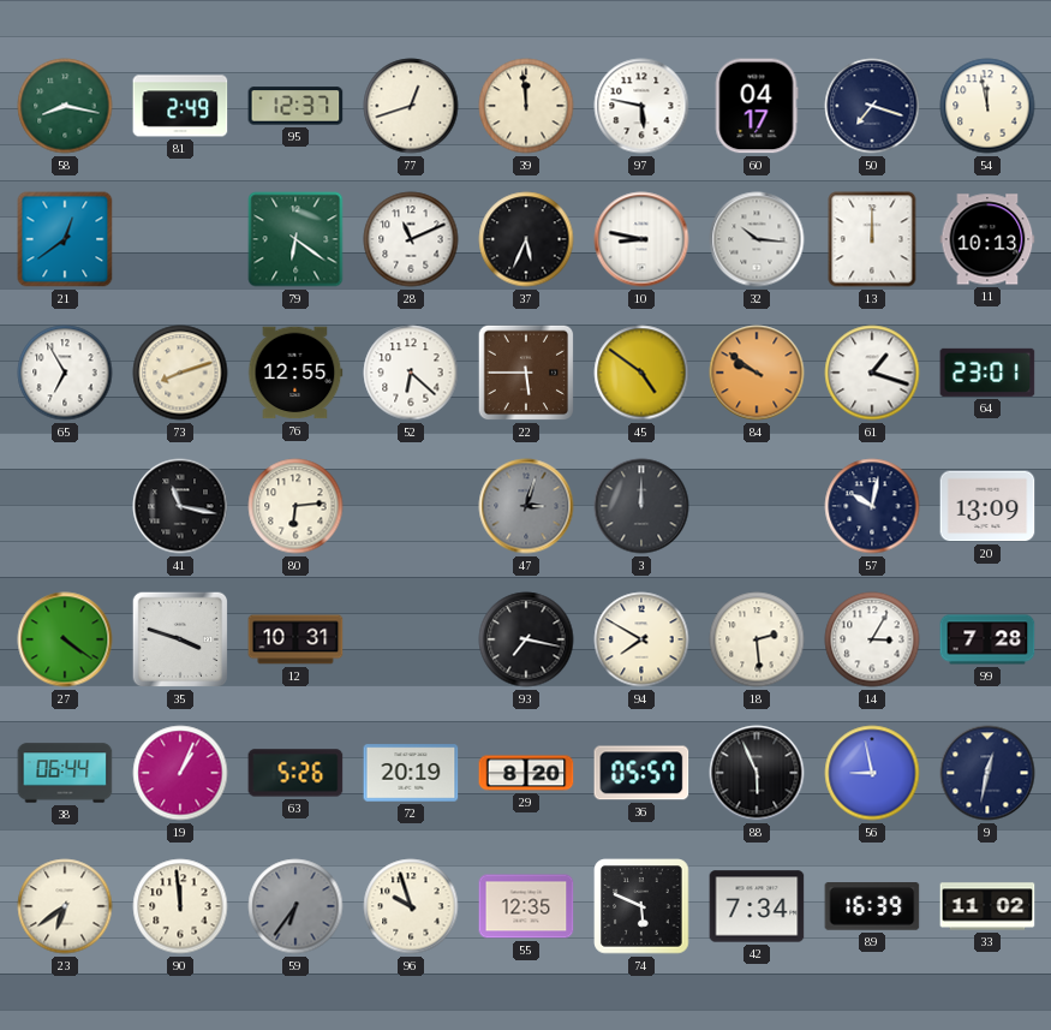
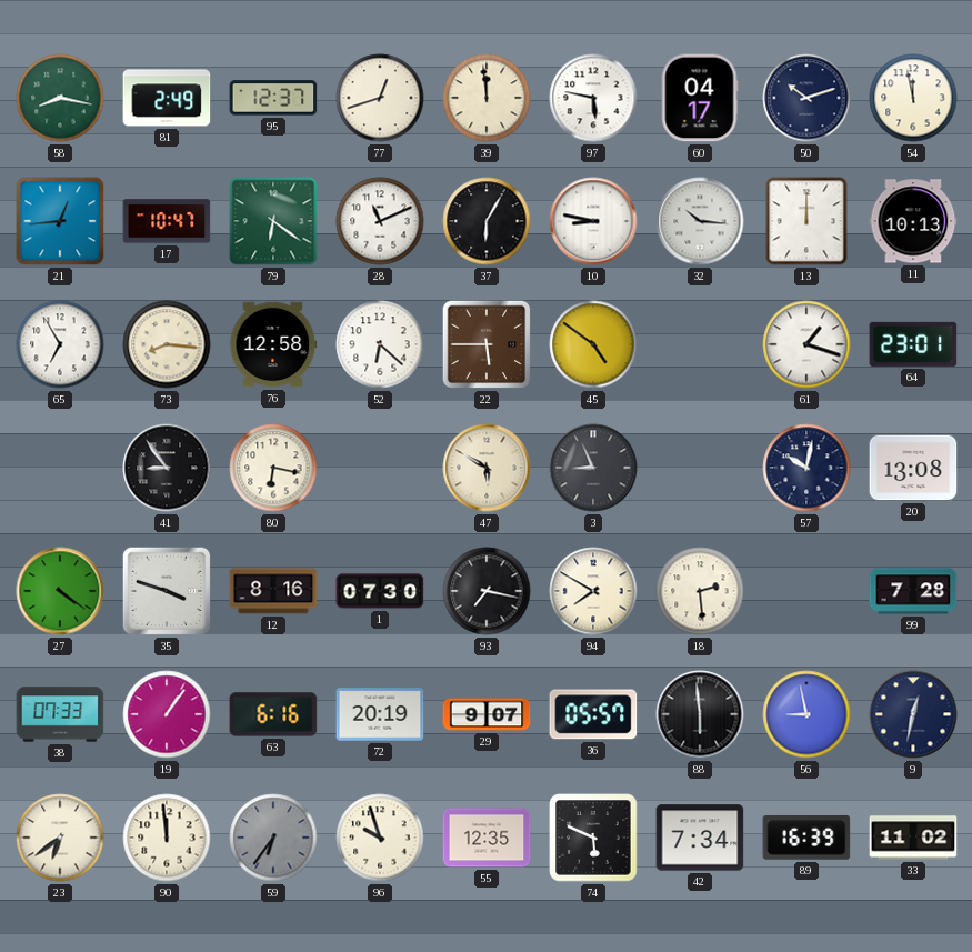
50: 7:18 -> 10:12 (806, 98)
21: 12:39 -> 12:44 (60, 221)
17: none -> 10:47 (167, 221)
37: 5:34 -> 6:05 (487, 221)
73: 8:12 -> 8:16 (167, 344)
76: 12:55 -> 12:58 (273, 344)
84: 9:51 -> none (757, 373)
41: 11:17 -> 8:54 (167, 468)
80: 6:14 -> 6:17 (273, 468)
47: 3:03 -> 5:50 (487, 468)
47 dial: grey -> cream (487, 468)
3: 12:00 -> 8:56 (593, 468)
20: 13:09 -> 13:08 (913, 468)
12: 10:31 -> 8:16 (273, 591)
1: none -> 07:30 (380, 591)
14: 3:05 -> none (872, 639)
38: 06:44 -> 07:33 (60, 714)
19: 1:04 -> 1:06 (167, 714)
63: 5:26 -> 6:16 (273, 714)
29: 8:20 -> 9:07 (487, 714)
88: 5:56 -> 5:59 (700, 714)
